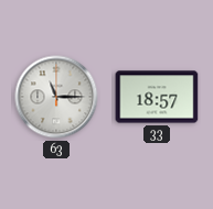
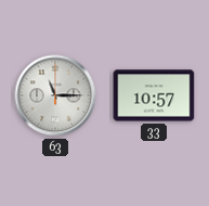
33: 18:57 -> 10:57 (154, 95)
